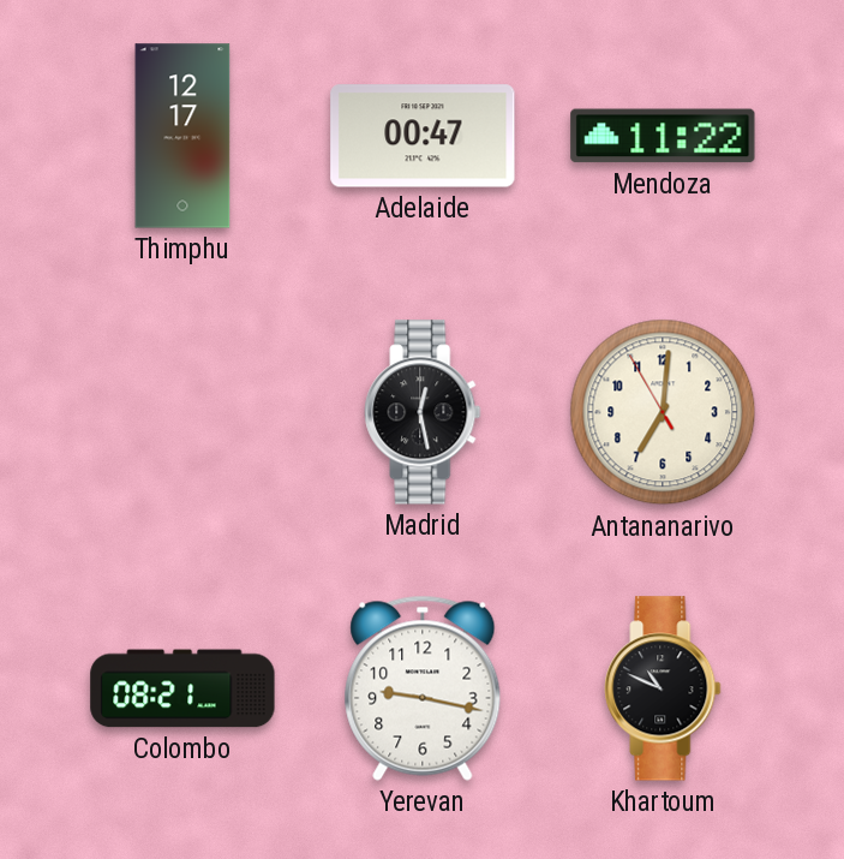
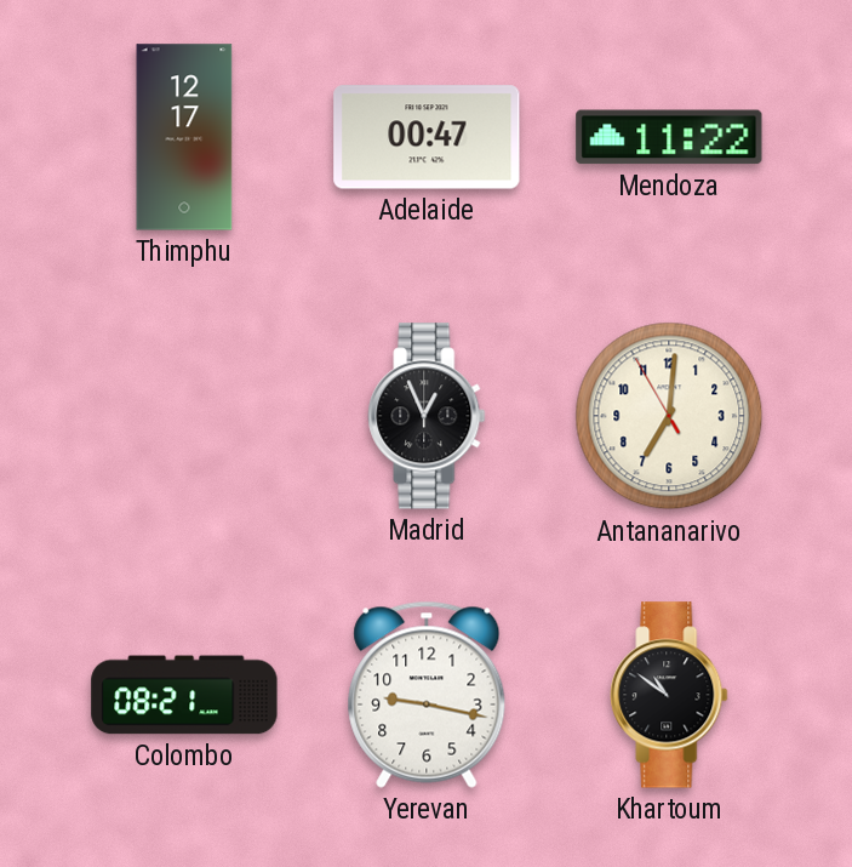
Madrid: 12:28 -> 12:56 (427, 416)
Khartoum: 10:49 -> 10:51 (669, 695)
